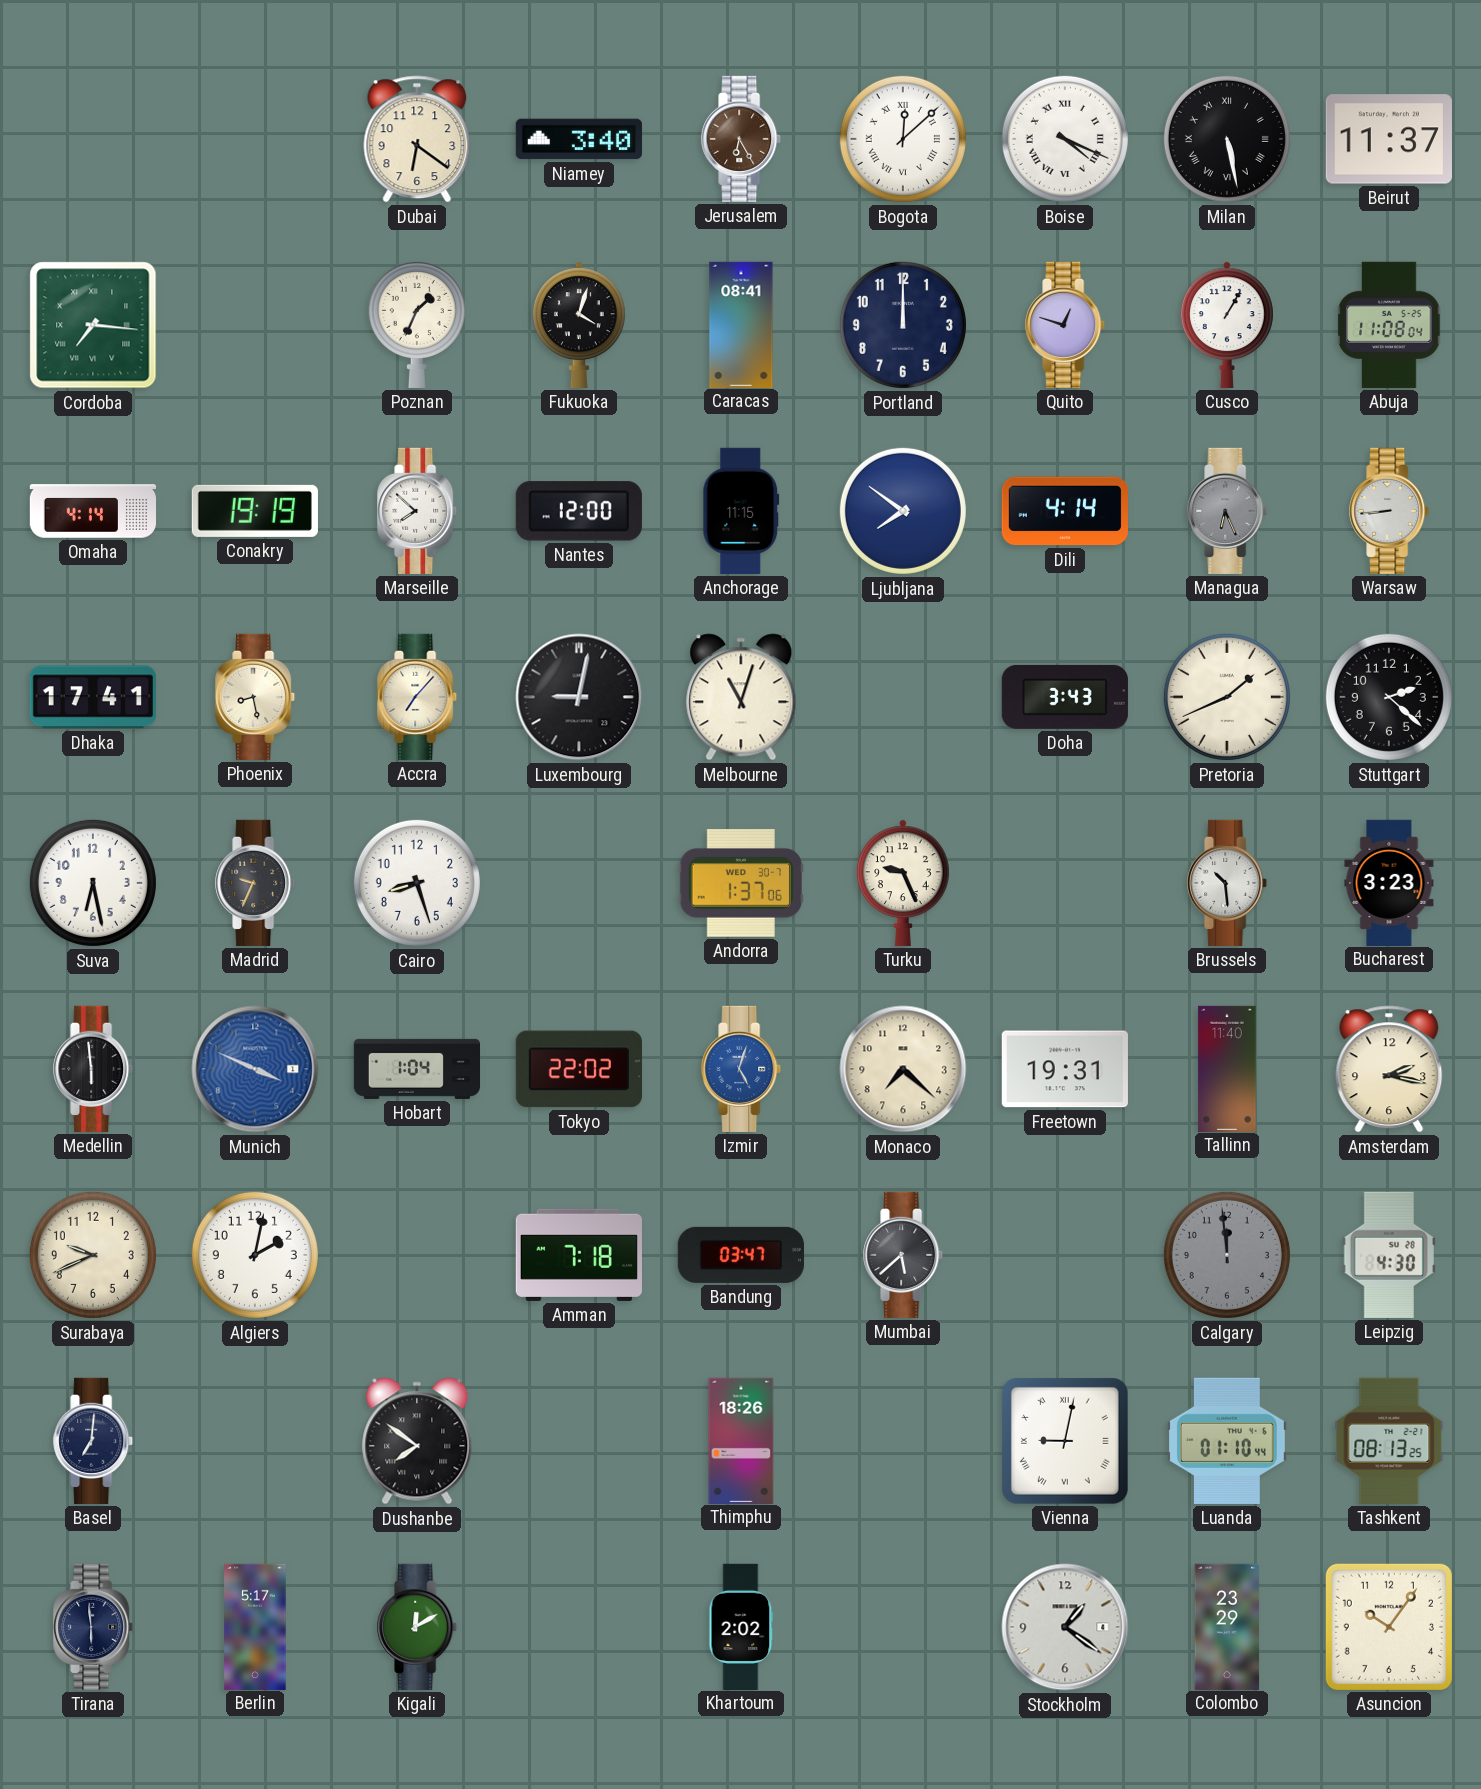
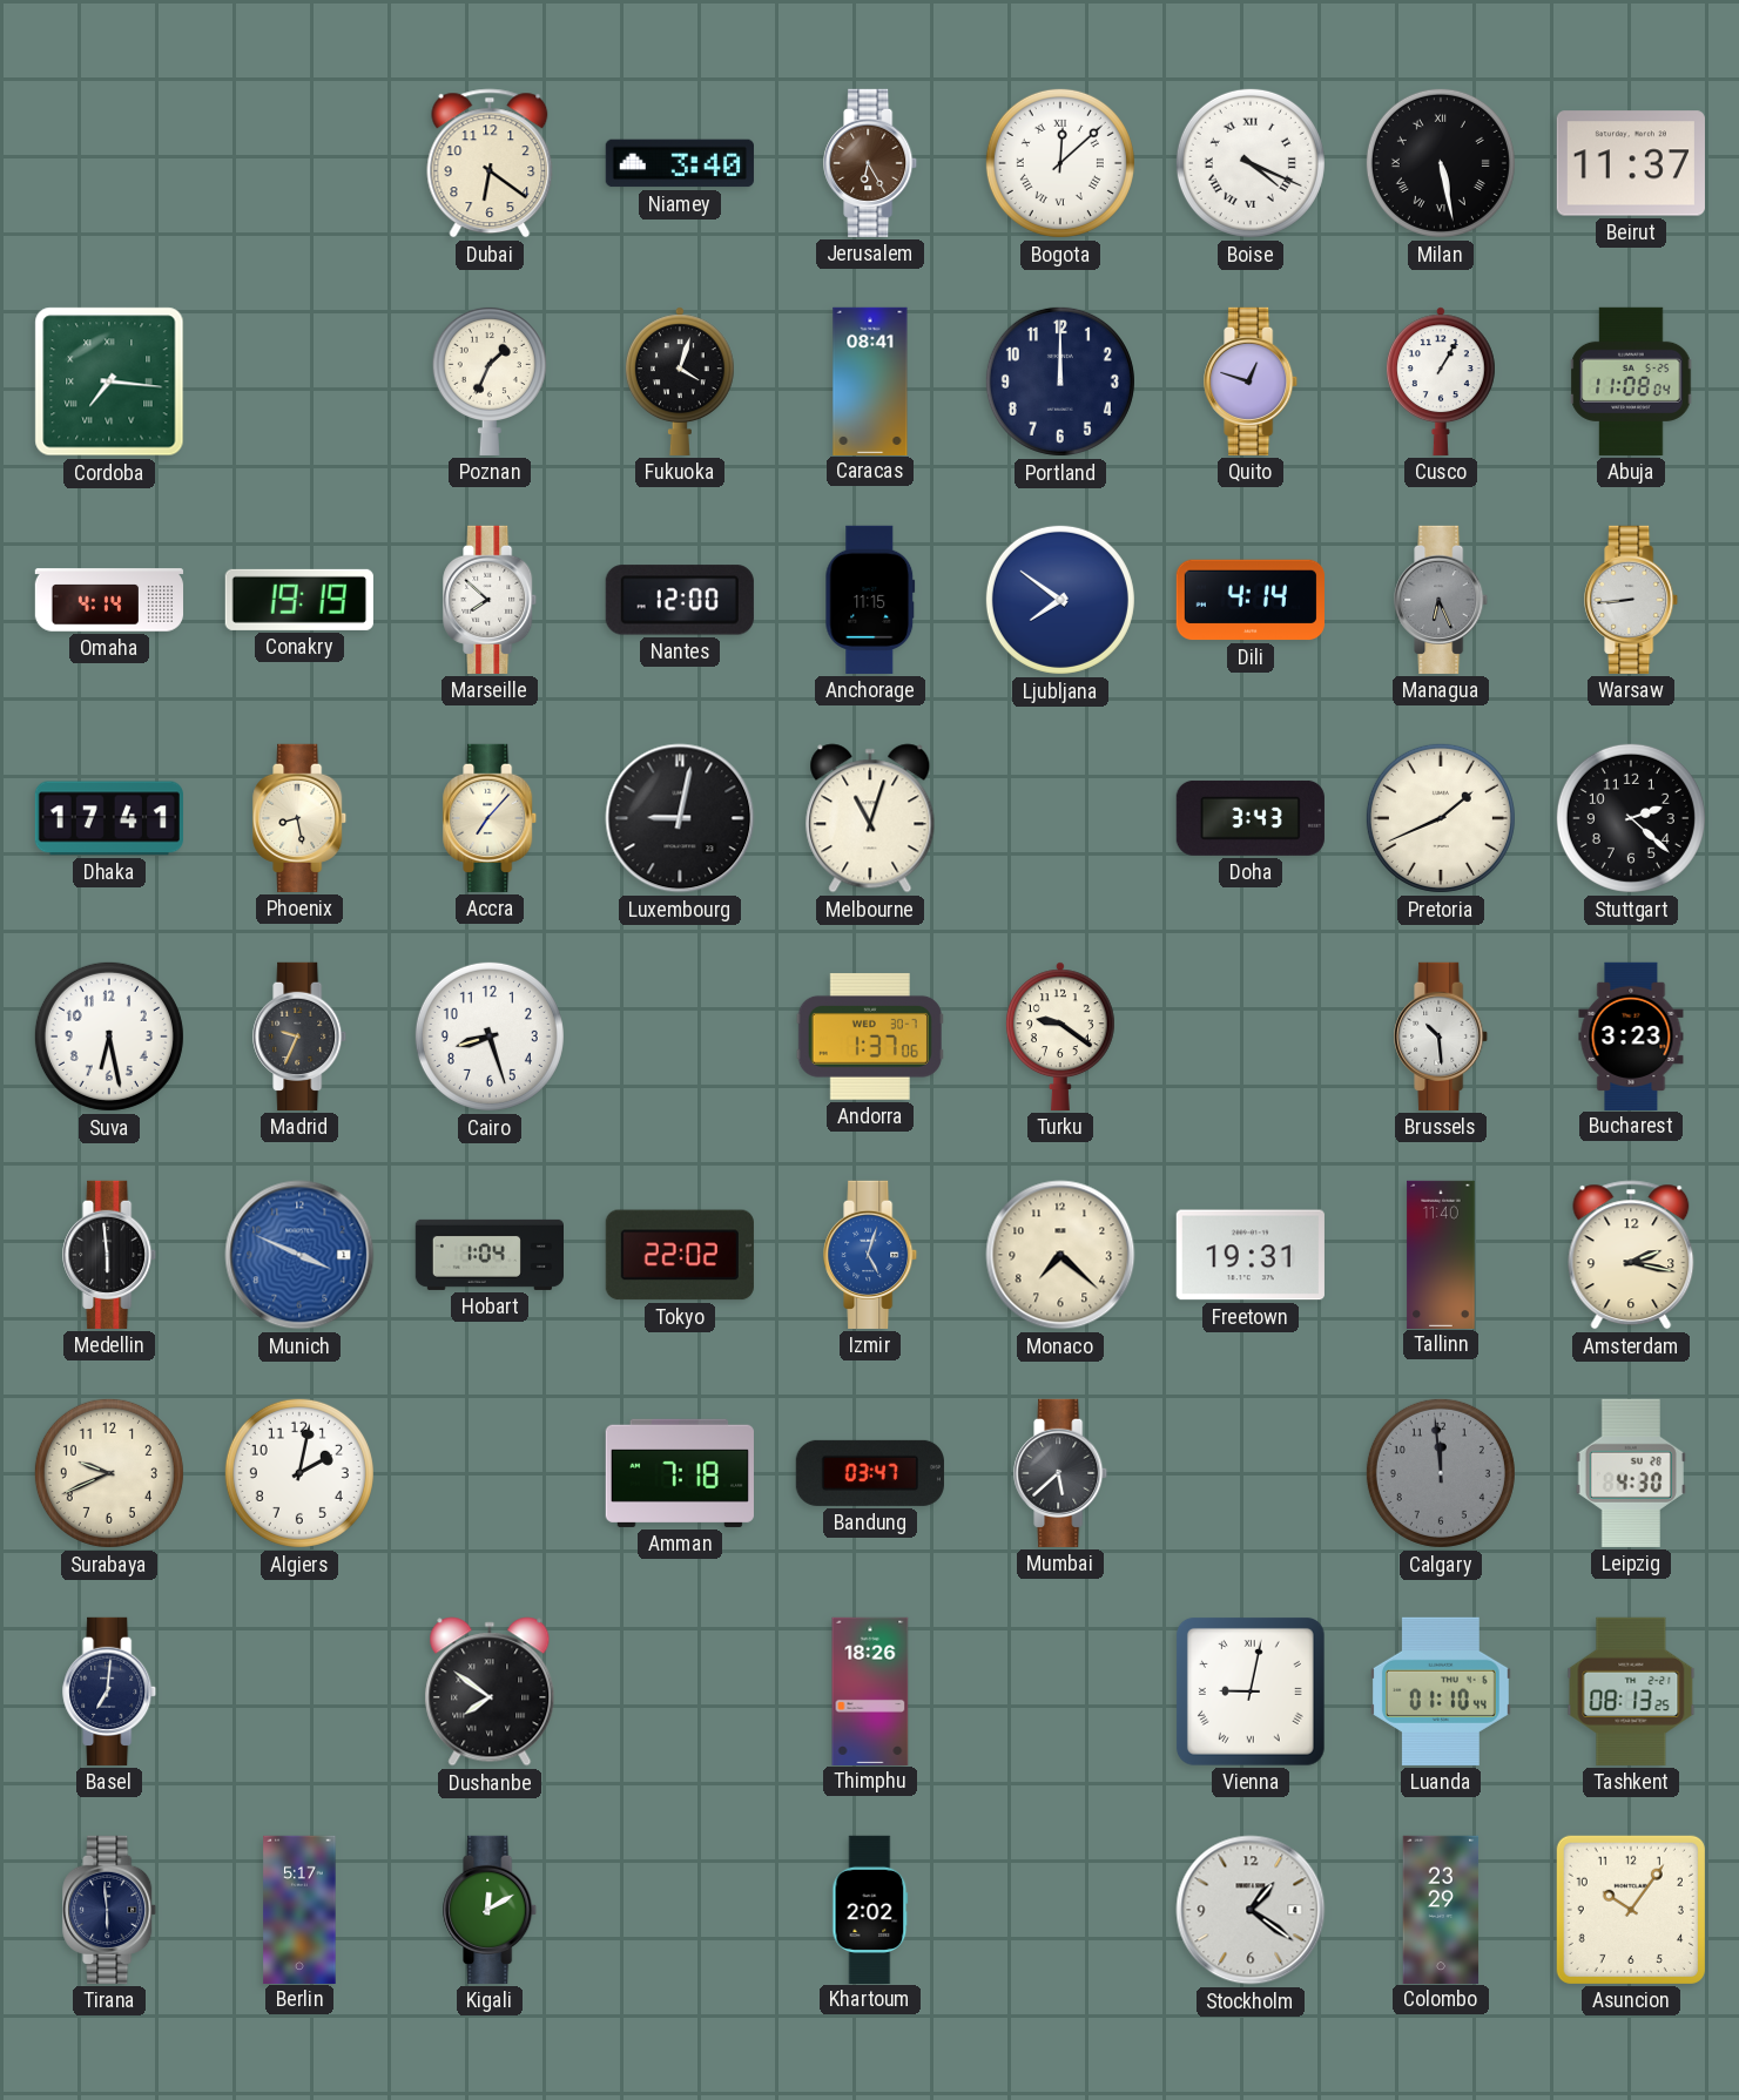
Turku: 9:26 -> 9:21 (1061, 1037)
